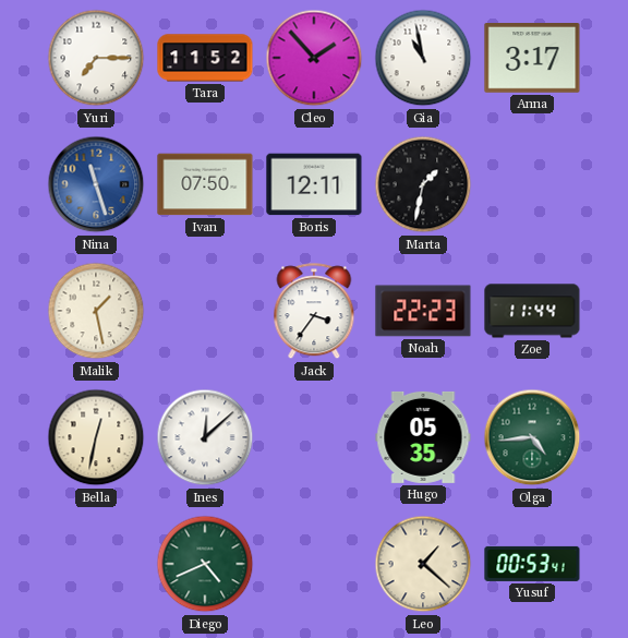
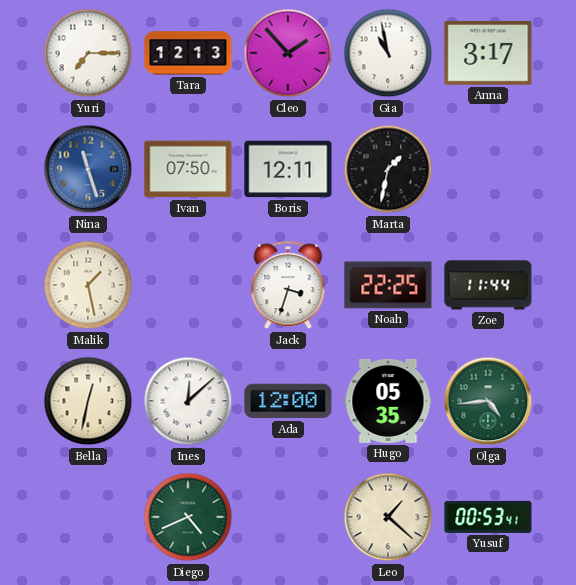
Tara: 11:52 -> 12:13 (188, 53)
Jack: 3:36 -> 3:33 (288, 286)
Noah: 22:23 -> 22:25 (388, 285)
Ada: none -> 12:00 (288, 401)
